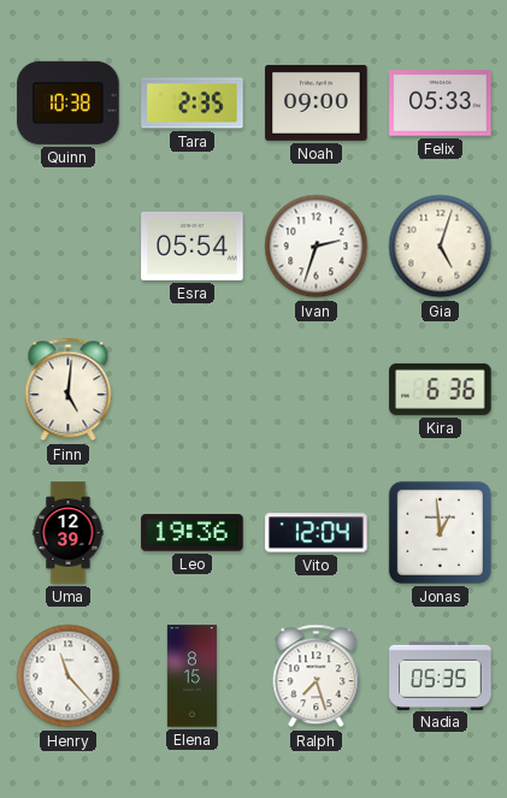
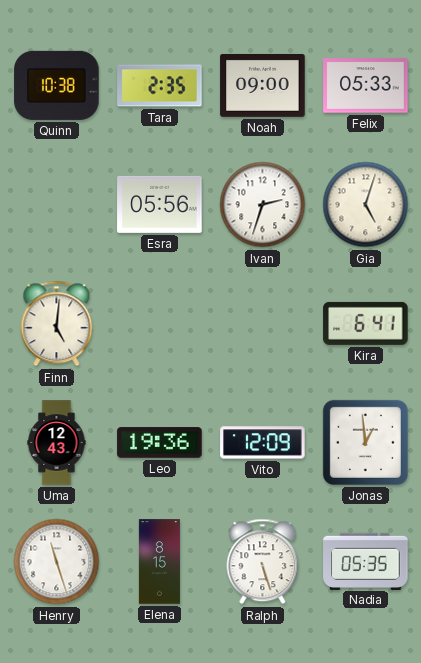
Esra: 05:54 -> 05:56 (160, 204)
Kira: 6:36 -> 6:41 (366, 323)
Uma: 12:39 -> 12:43 (57, 443)
Vito: 12:04 -> 12:09 (263, 443)
Henry: 11:23 -> 11:27 (57, 562)
Ralph: 7:27 -> 5:27 (263, 562)
